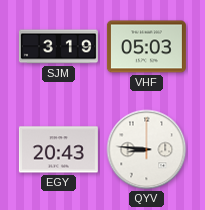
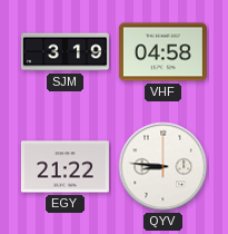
VHF: 05:03 -> 04:58 (162, 52)
EGY: 20:43 -> 21:22 (65, 167)
